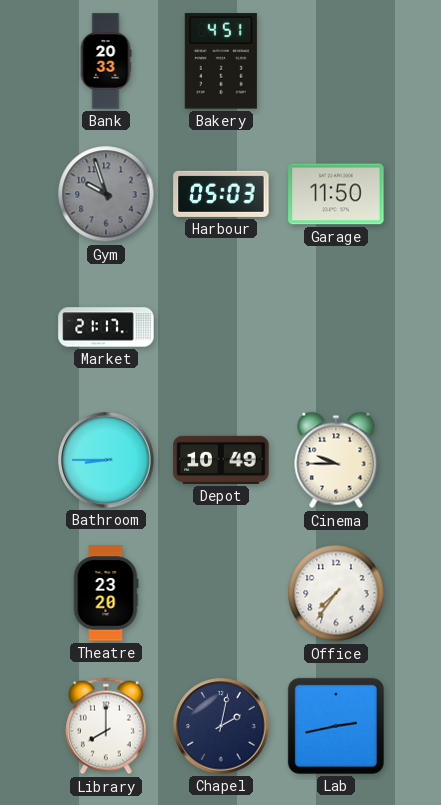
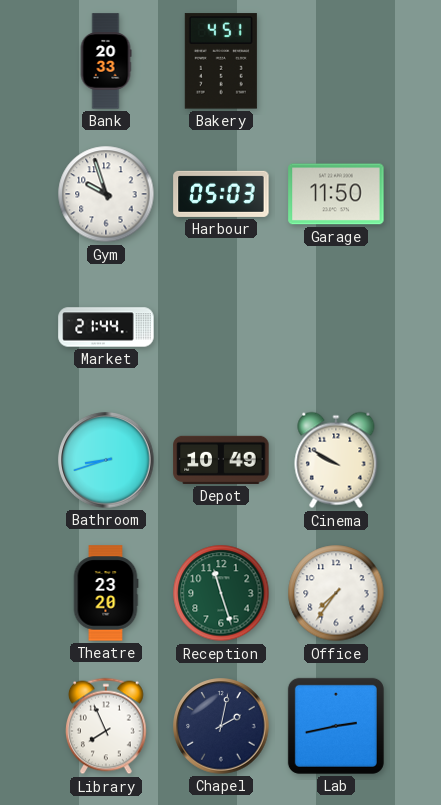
Gym dial: grey -> white (106, 194)
Market: 21:17 -> 21:44 (106, 327)
Bathroom: 8:45 -> 8:42 (106, 460)
Cinema: 9:45 -> 9:50 (336, 460)
Reception: none -> 11:27 (221, 593)
Library: 8:00 -> 7:56 (107, 726)
